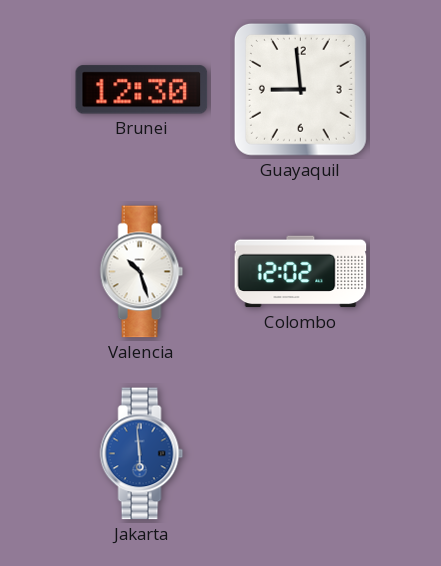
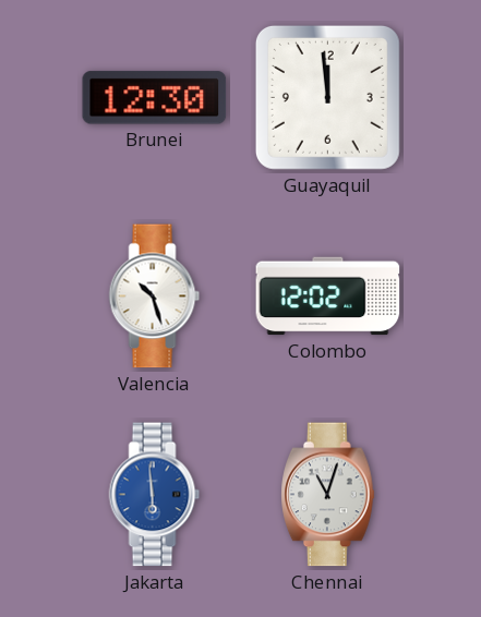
Guayaquil: 8:59 -> 11:59 (327, 97)
Chennai: none -> 11:03 (328, 495)
